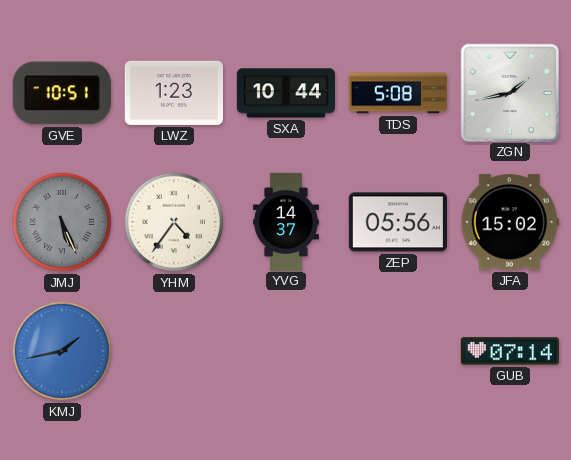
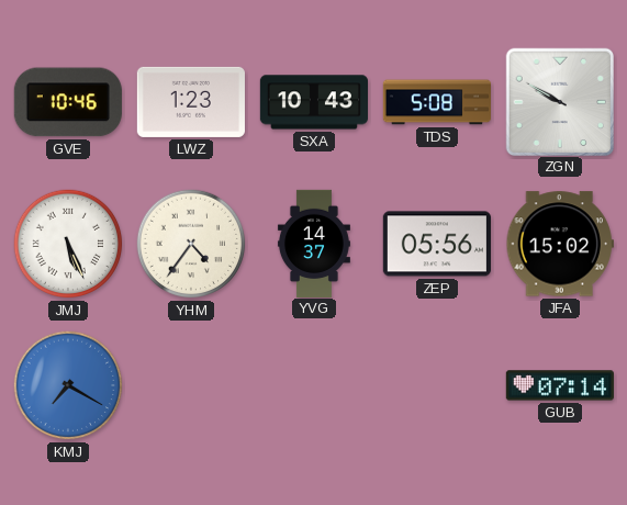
GVE: 10:51 -> 10:46 (68, 102)
SXA: 10:44 -> 10:43 (313, 102)
ZGN: 1:43 -> 9:50 (559, 101)
JMJ dial: grey -> white (68, 244)
KMJ: 1:43 -> 7:20 (68, 385)
